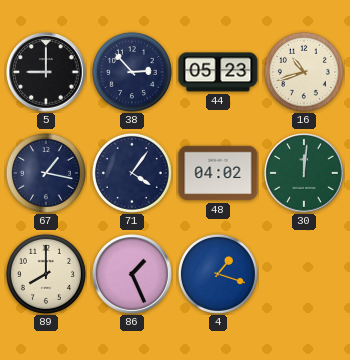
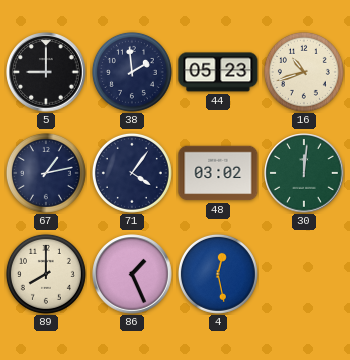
38: 2:53 -> 1:59 (132, 72)
67: 1:17 -> 1:13 (46, 173)
48: 04:02 -> 03:02 (218, 173)
4: 1:18 -> 12:28 (218, 274)
